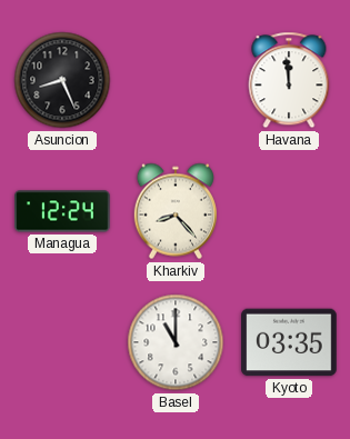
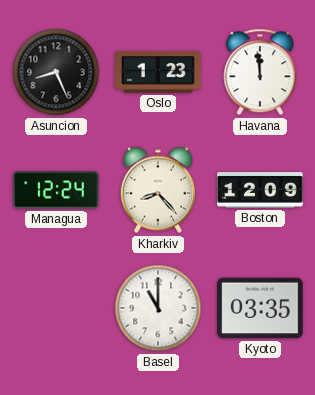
Oslo: none -> 1:23 (158, 72)
Boston: none -> 12:09 (260, 190)
